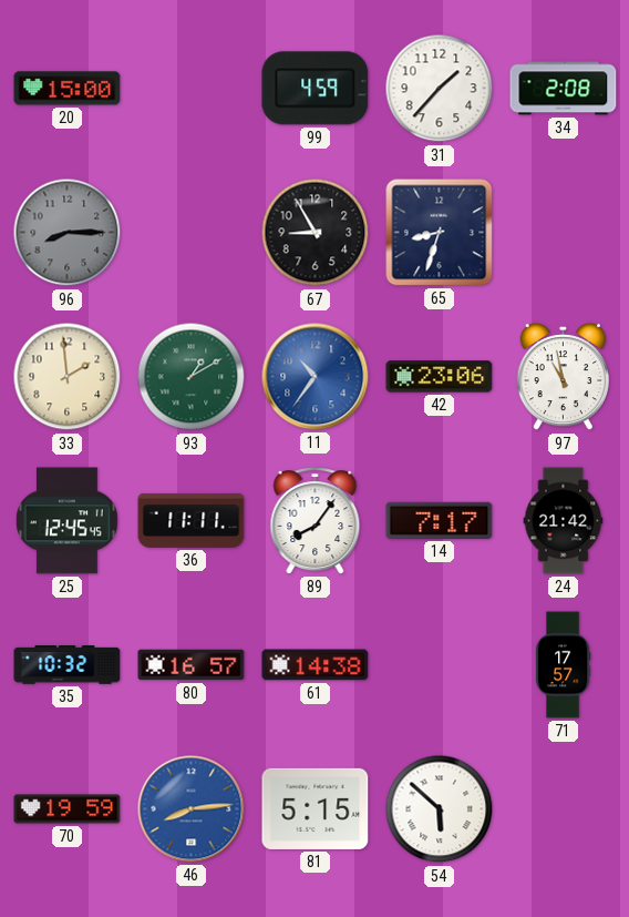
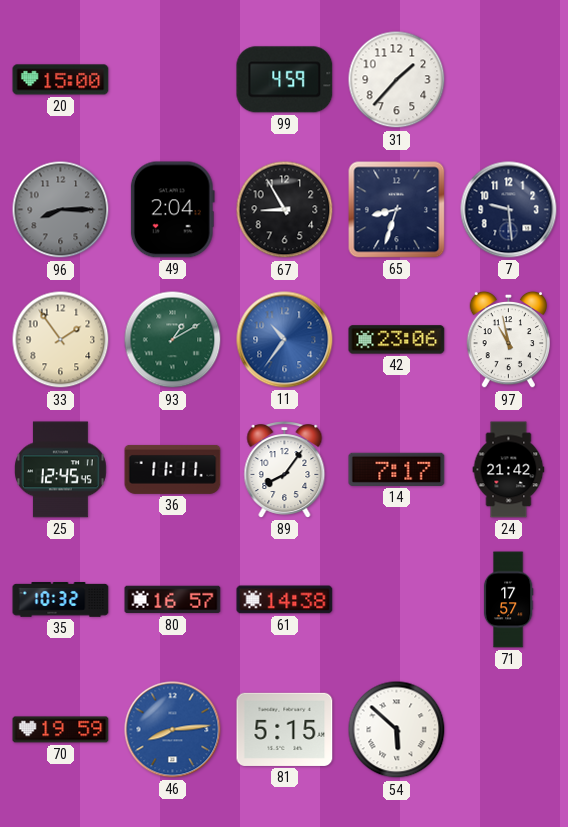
34: 2:08 -> none (564, 89)
49: none -> 2:04 (172, 210)
7: none -> 9:29 (509, 210)
33: 1:59 -> 1:54 (61, 340)
